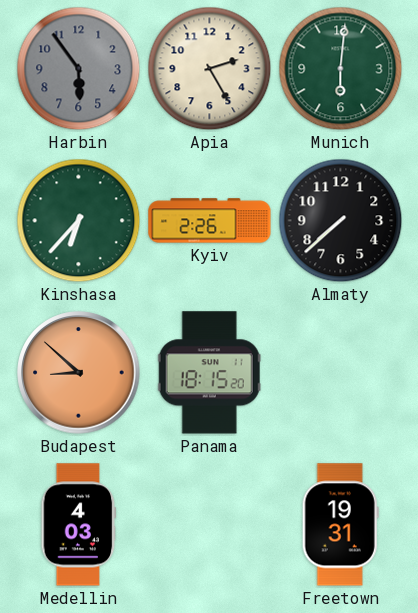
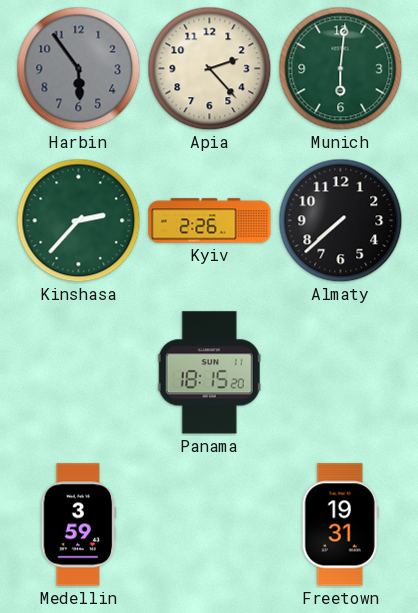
Apia: 2:25 -> 2:23 (210, 69)
Kinshasa: 6:37 -> 2:37 (79, 221)
Budapest: 8:52 -> none (79, 373)
Medellin: 4:03 -> 3:59 (79, 525)
